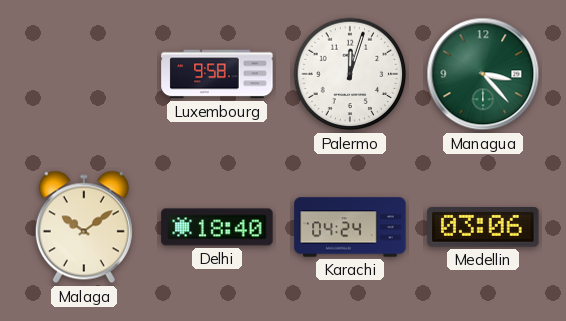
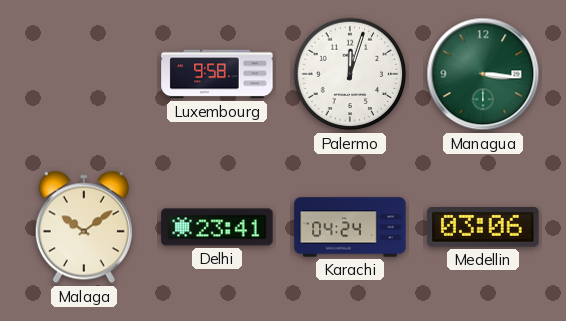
Managua: 3:23 -> 3:16 (483, 74)
Delhi: 18:40 -> 23:41 (217, 227)
